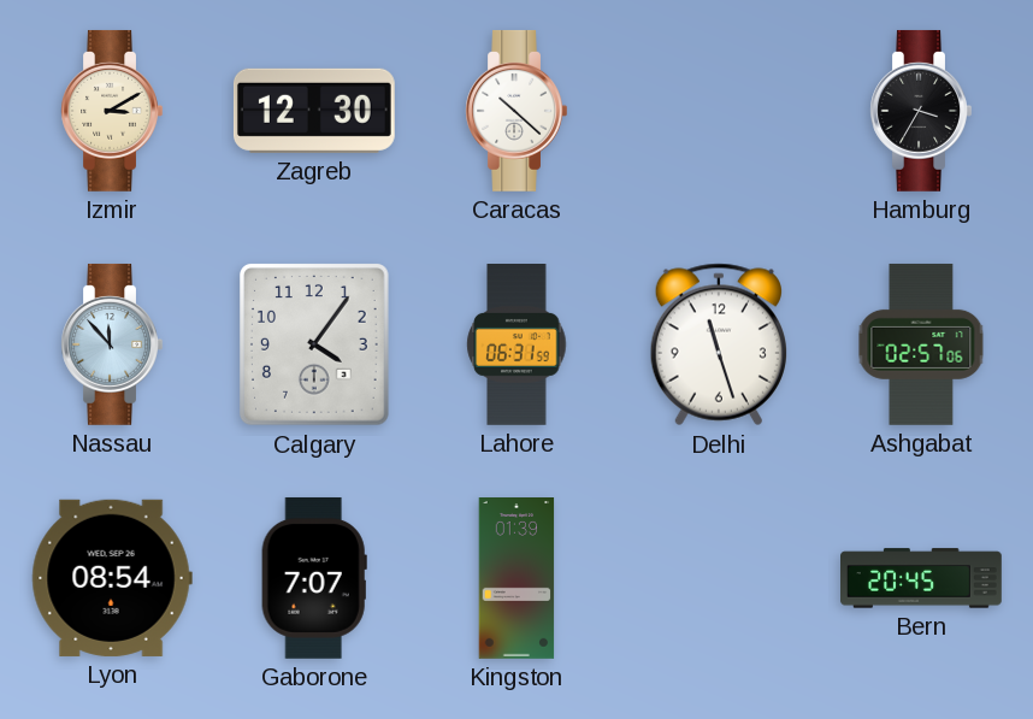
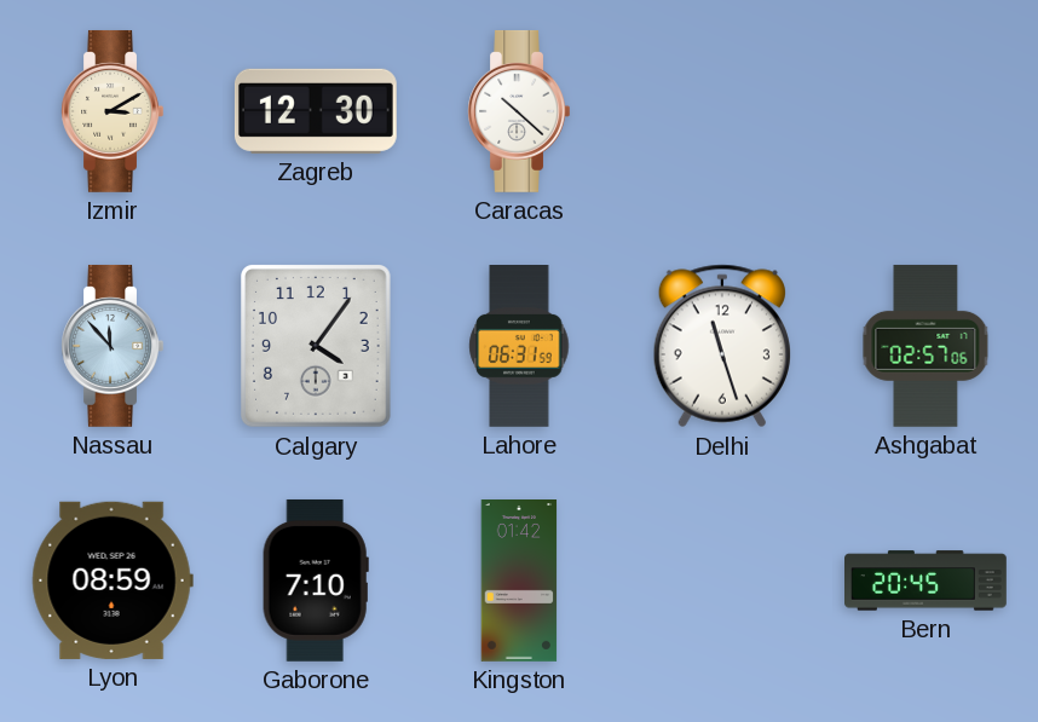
Hamburg: 3:35 -> none (921, 111)
Lyon: 08:54 -> 08:59 (113, 581)
Gaborone: 7:07 -> 7:10 (316, 581)
Kingston: 01:39 -> 01:42 (519, 582)
